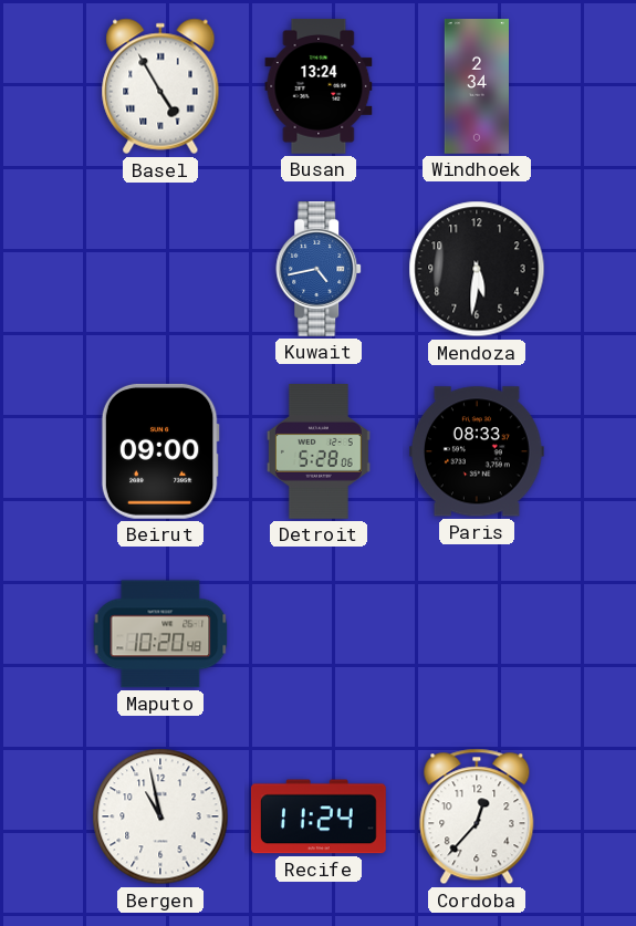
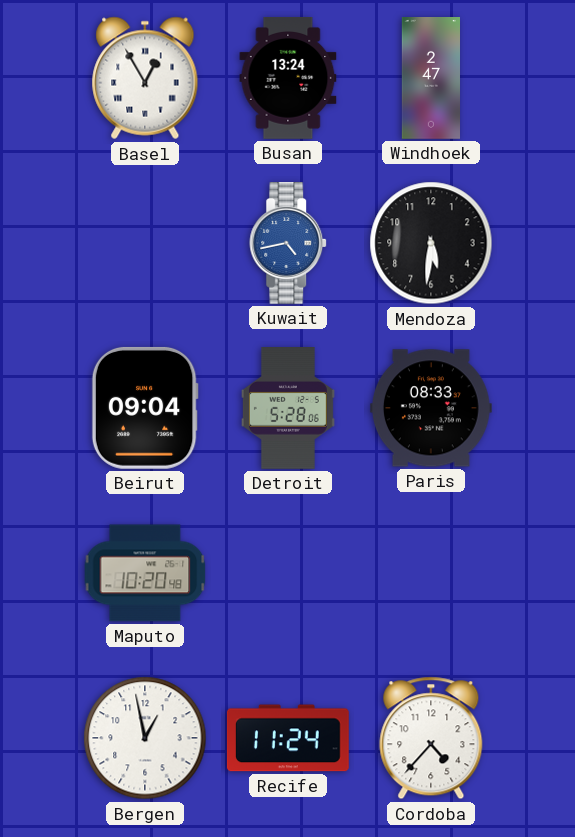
Basel: 4:55 -> 12:55 (145, 78)
Windhoek: 2:34 -> 2:47 (430, 79)
Beirut: 09:00 -> 09:04 (145, 408)
Bergen: 10:58 -> 12:58 (145, 738)
Cordoba: 12:37 -> 4:37 (431, 738)
